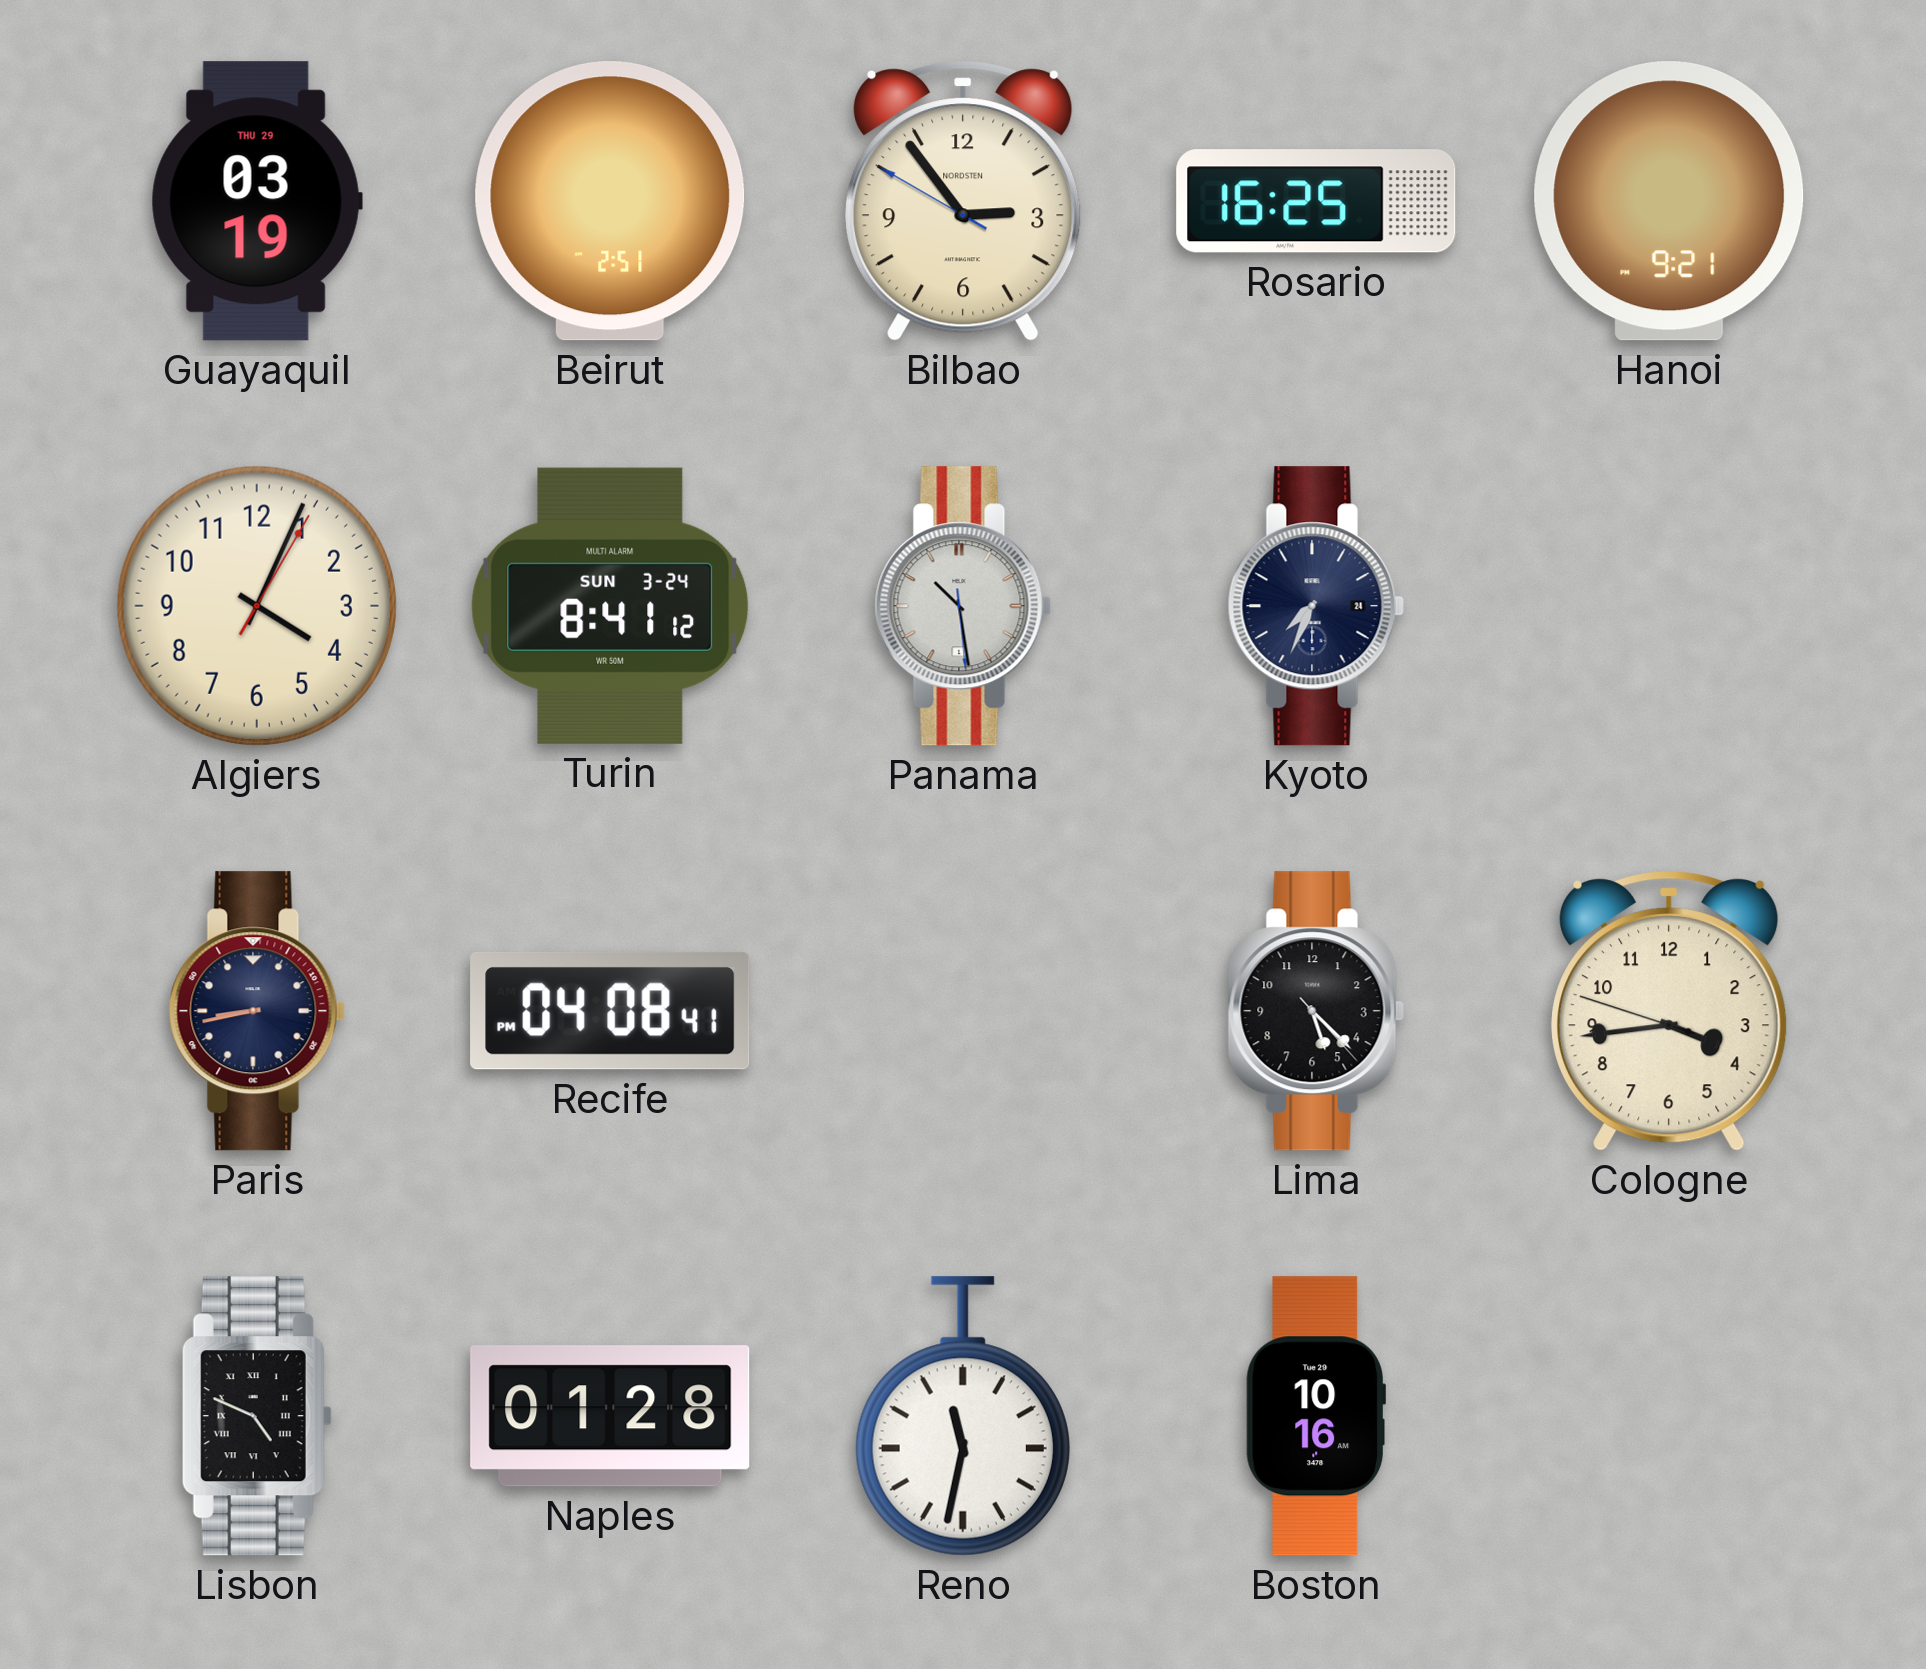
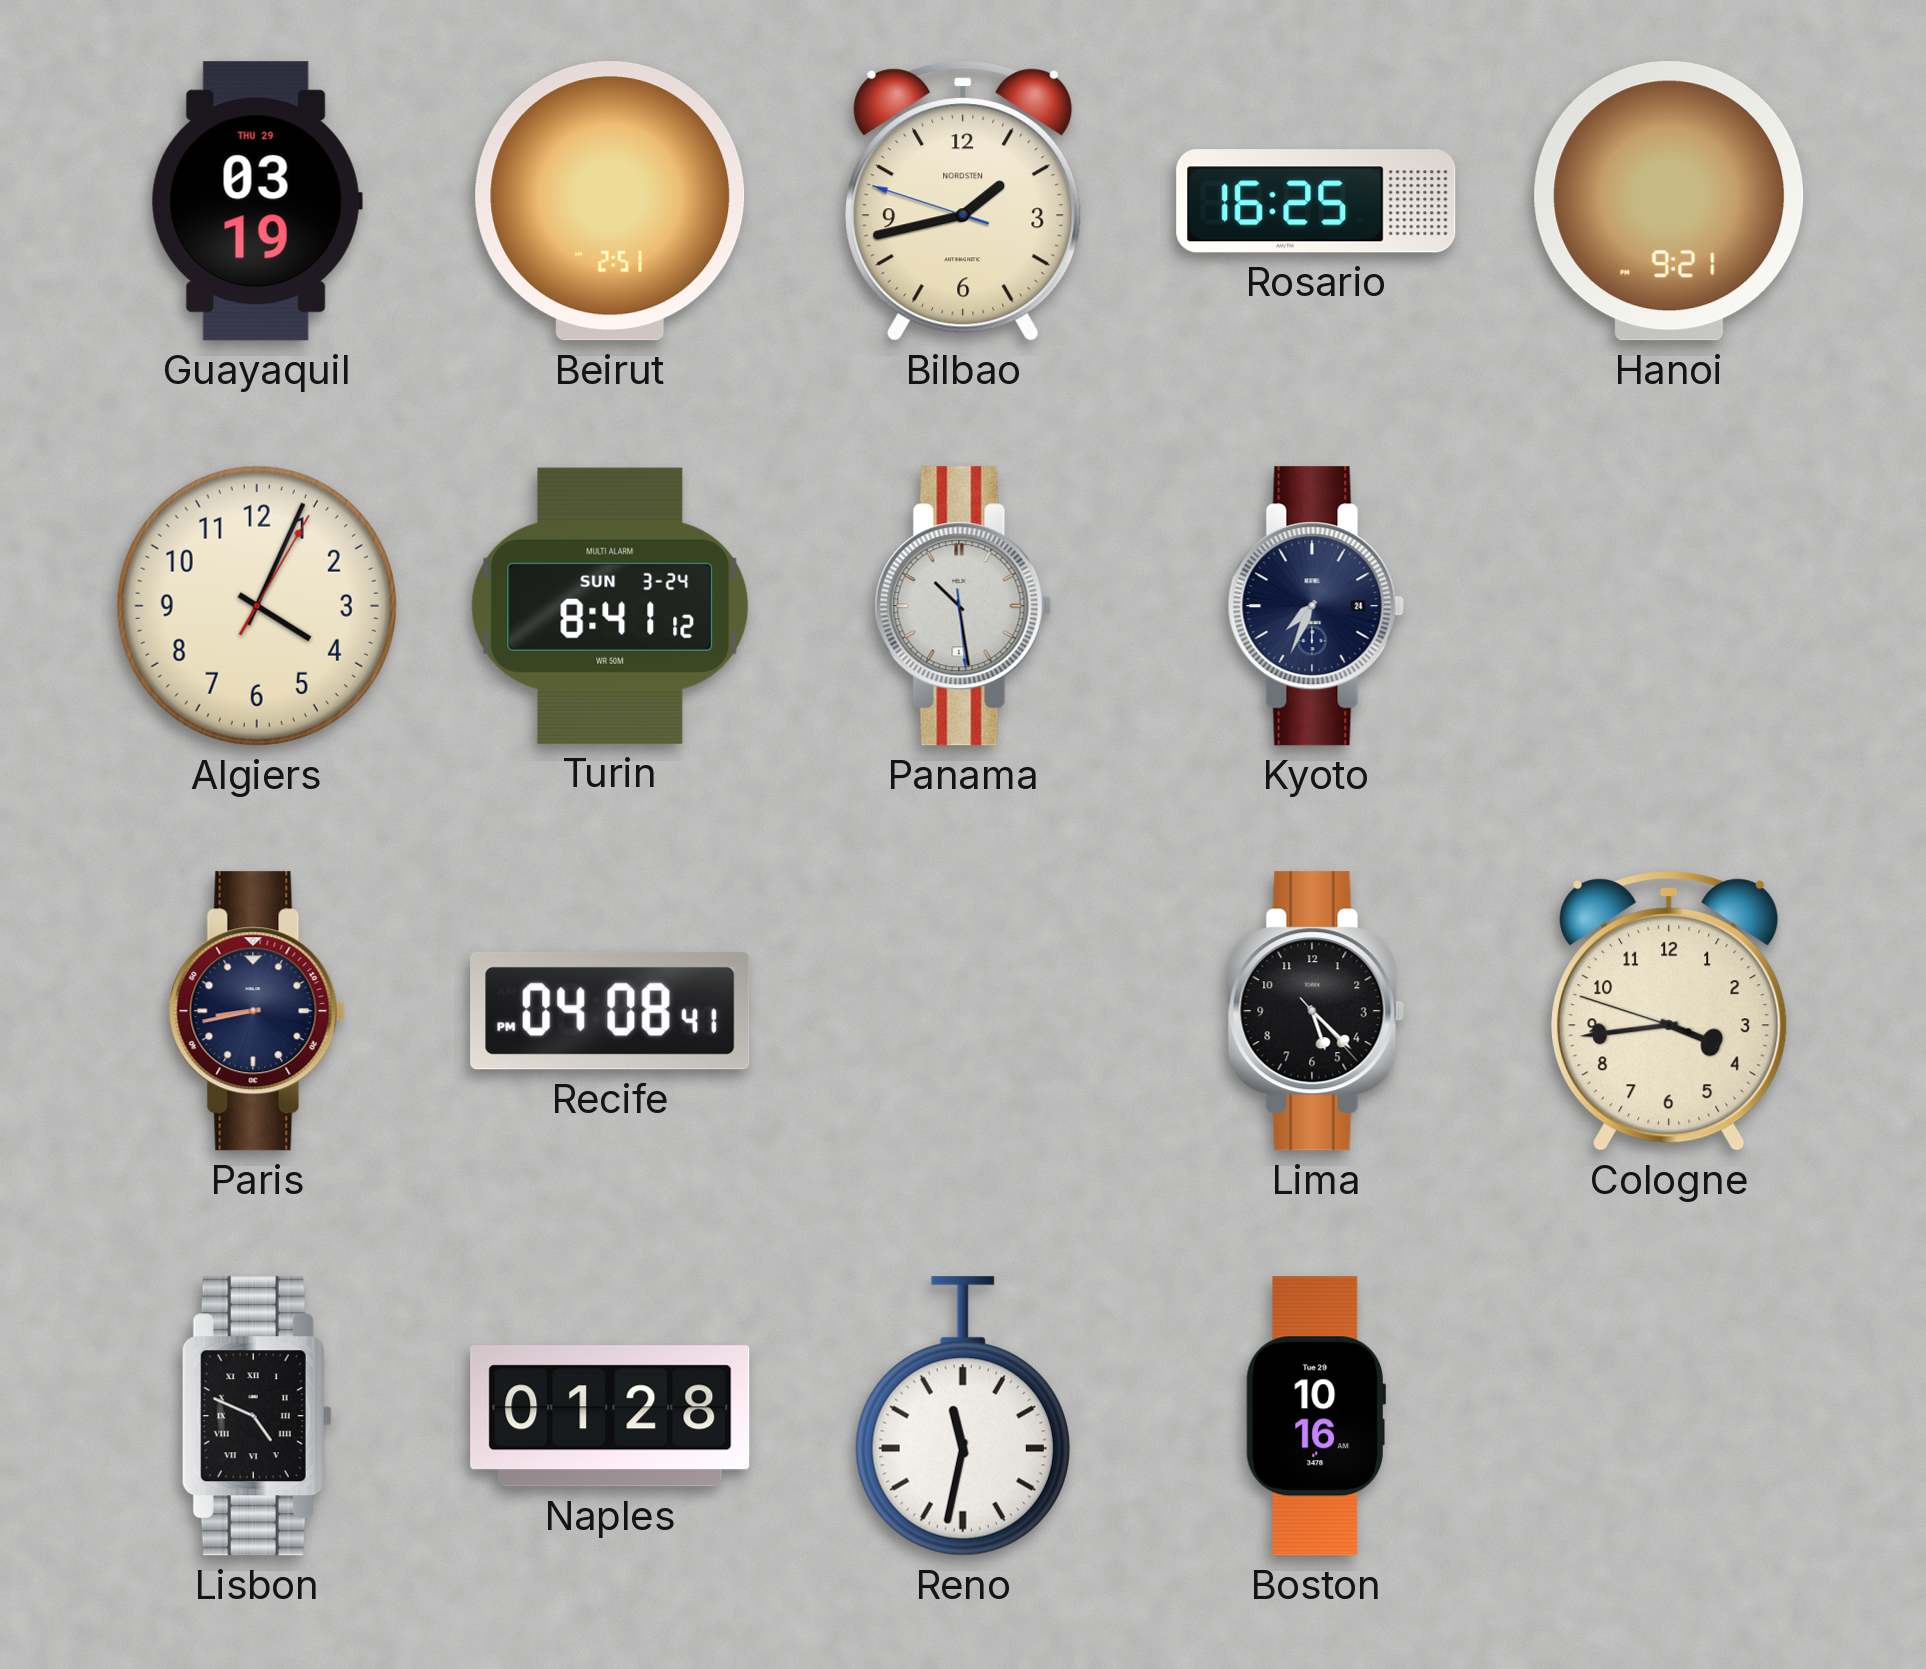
Bilbao: 2:53 -> 1:42 (964, 201)
